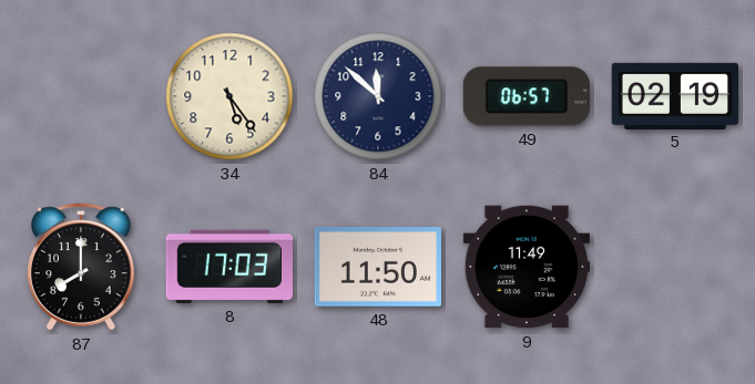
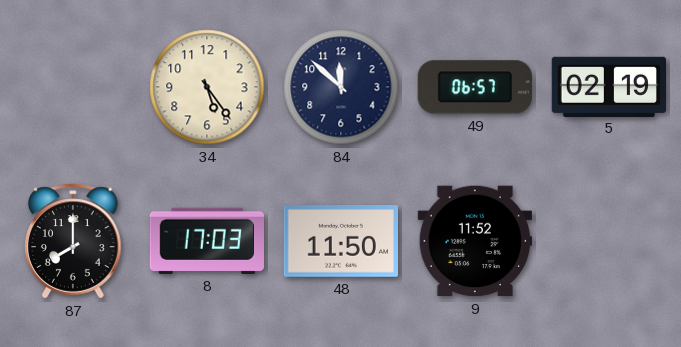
9: 11:49 -> 11:52 (474, 241)
